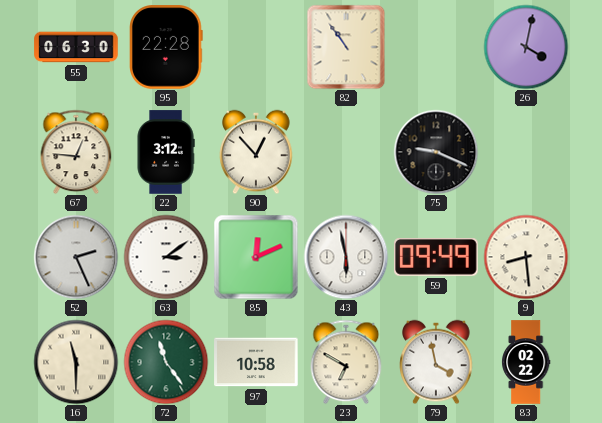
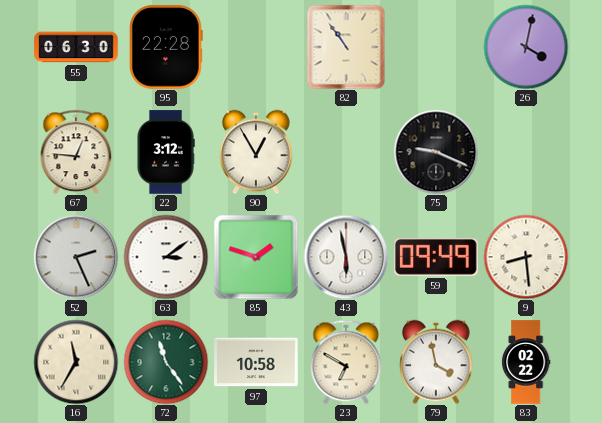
90: 12:53 -> 12:55 (256, 152)
85: 12:11 -> 1:48 (256, 257)
16: 11:30 -> 11:35 (76, 362)
